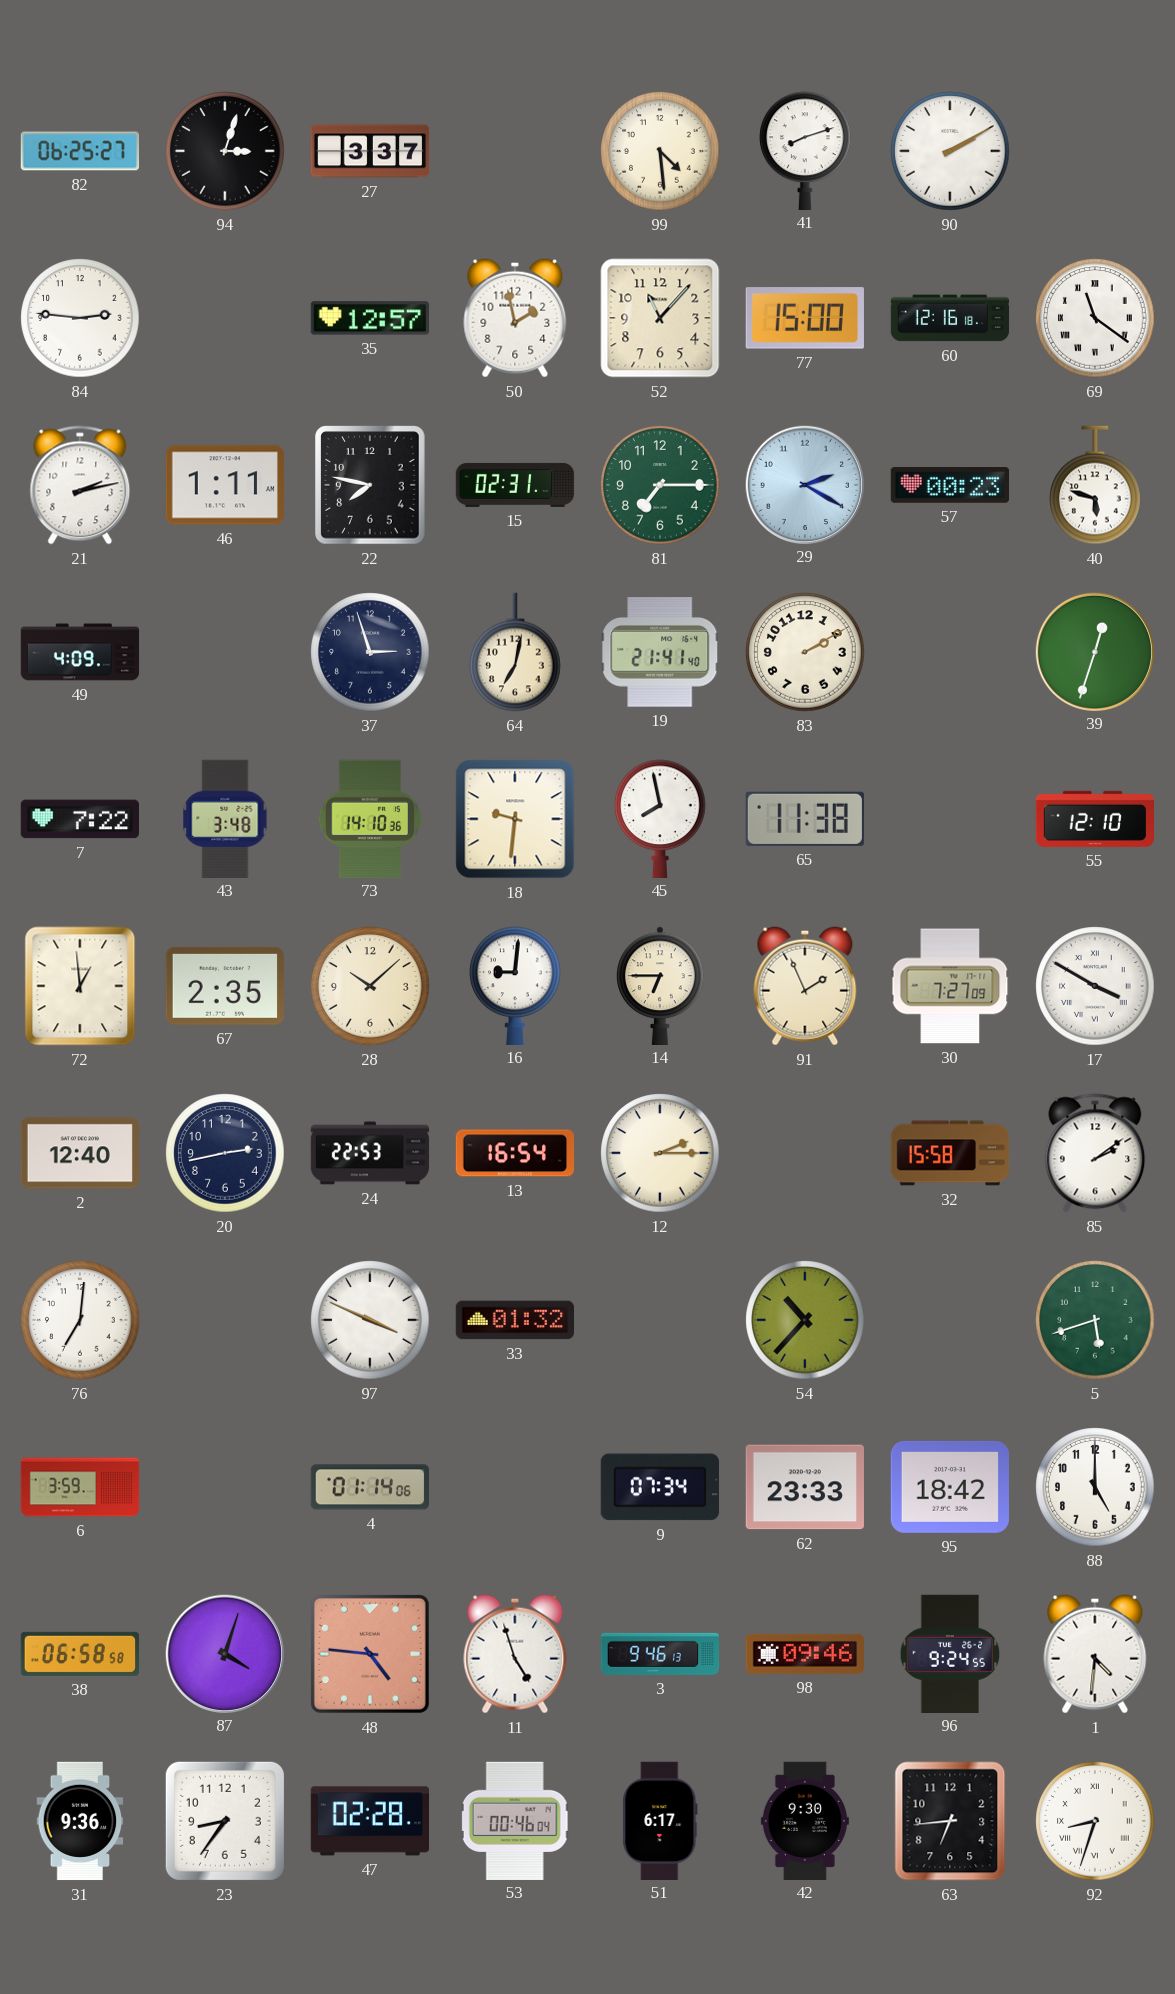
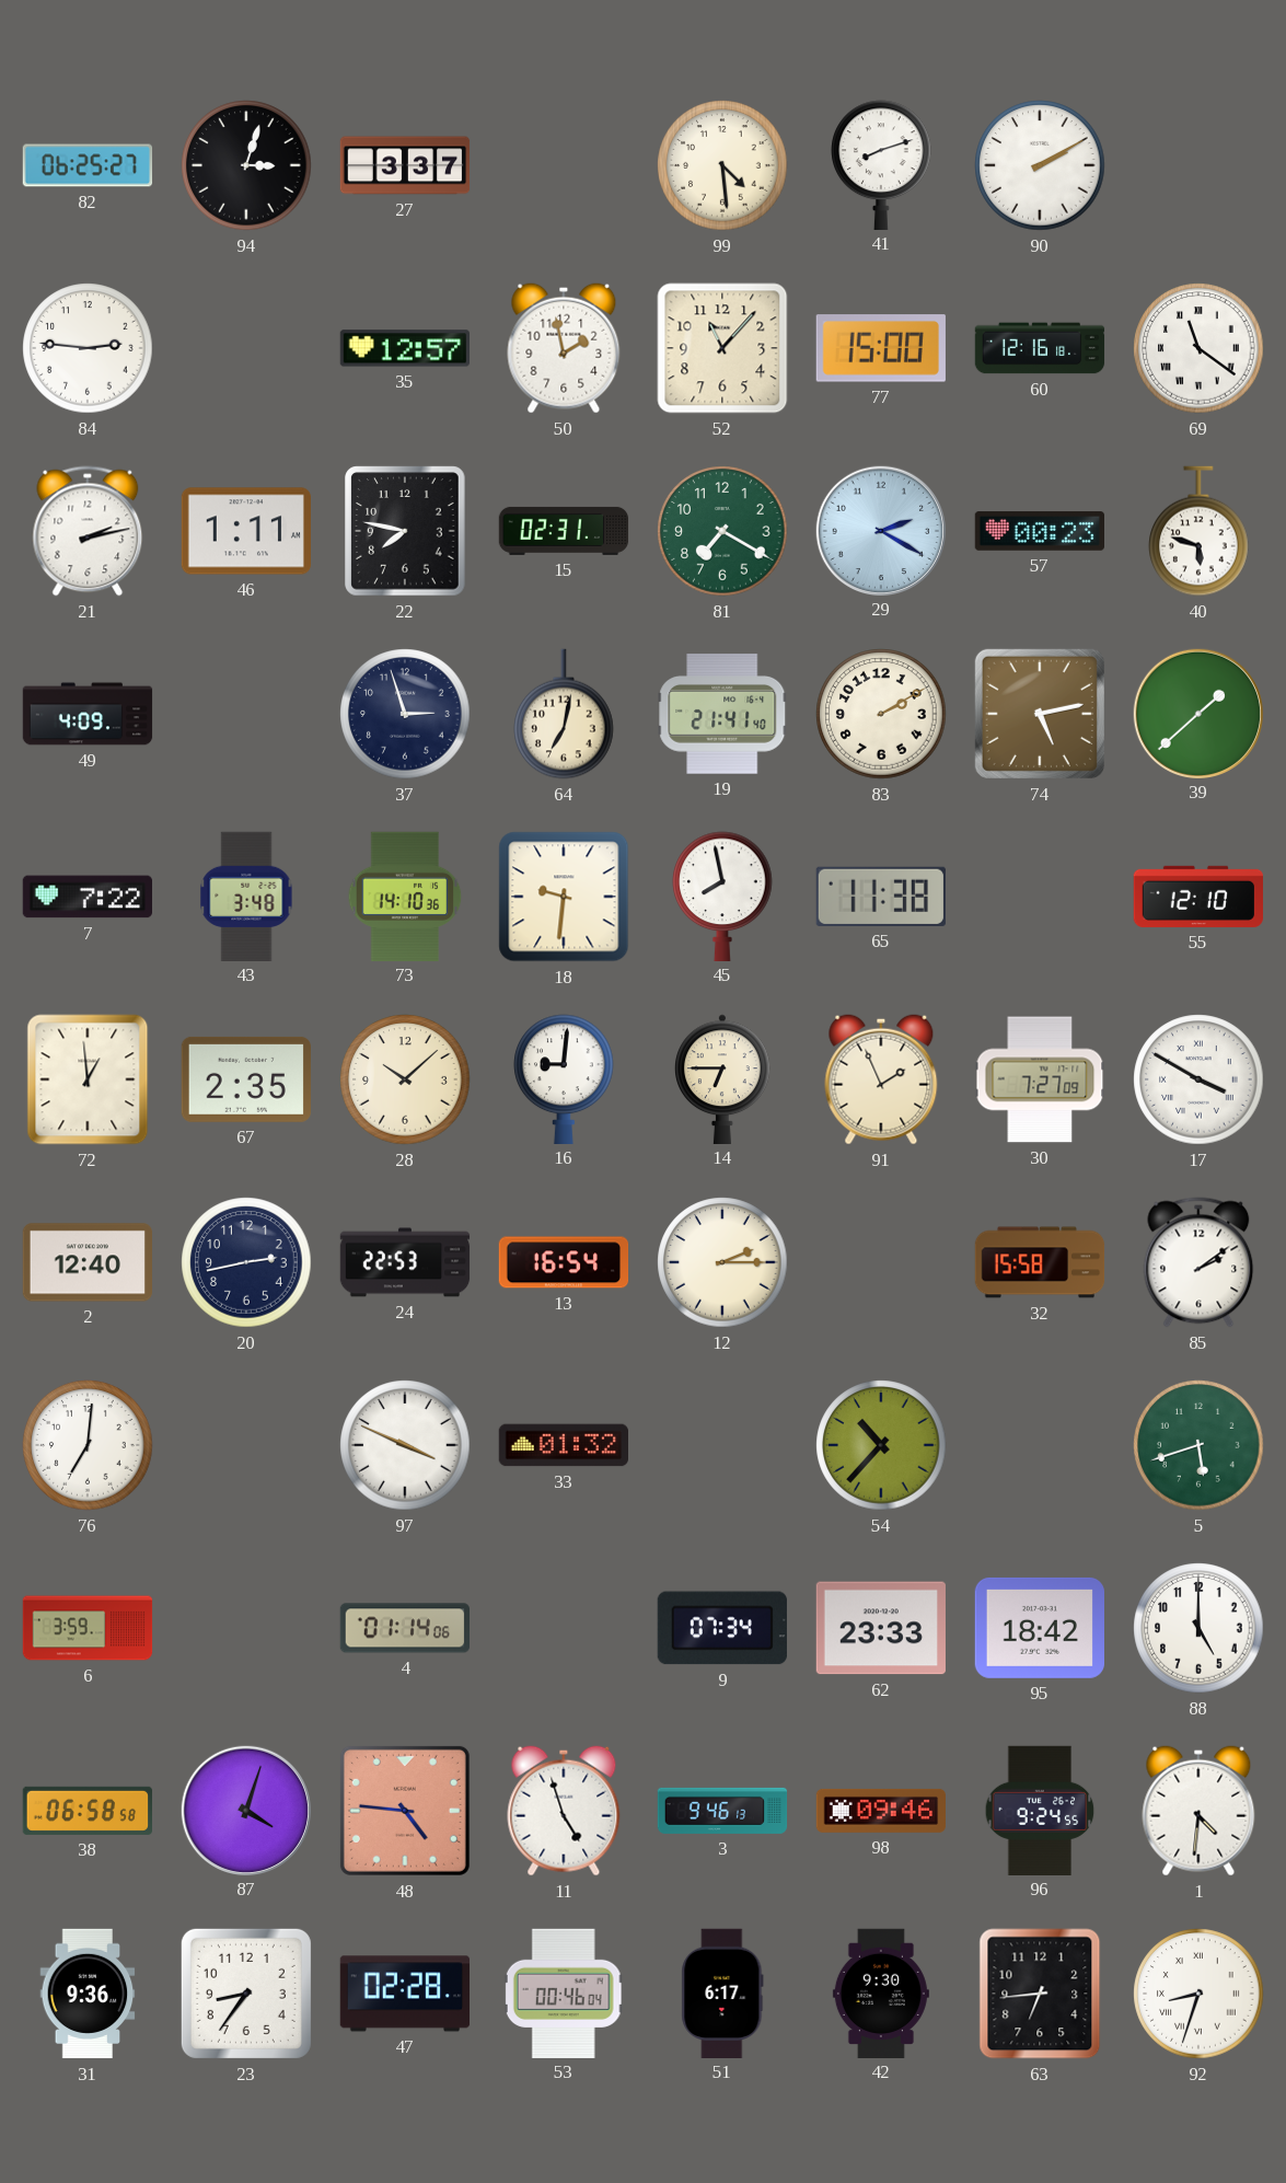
81: 7:15 -> 7:20 (722, 531)
74: none -> 5:13 (1040, 714)
39: 12:33 -> 1:38 (1197, 713)
